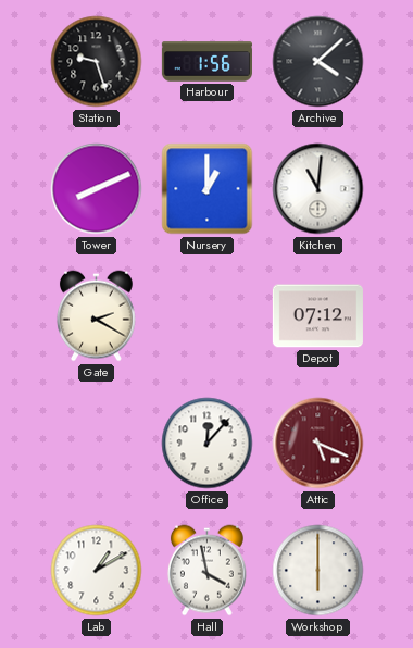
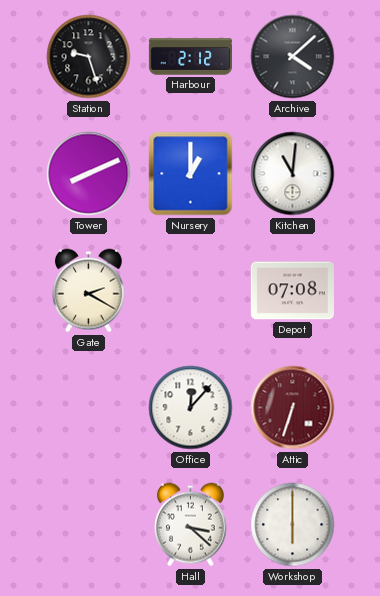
Harbour: 1:56 -> 2:12 (190, 57)
Depot: 07:12 -> 07:08 (292, 291)
Attic: 5:19 -> 6:33 (293, 408)
Lab: 1:10 -> none (97, 571)
Hall: 3:58 -> 3:22 (190, 525)
